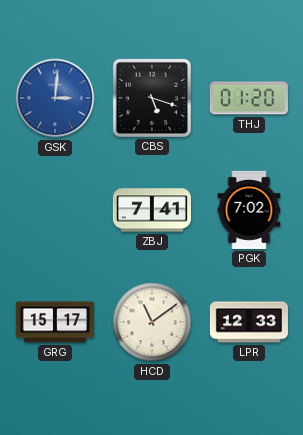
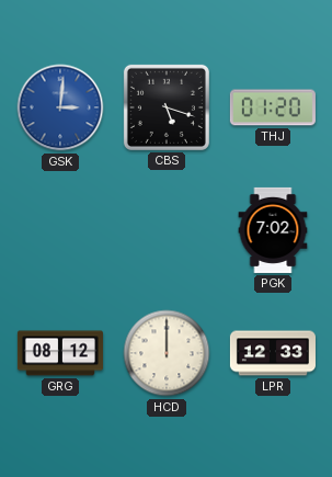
ZBJ: 7:41 -> none (152, 210)
GRG: 15:17 -> 08:12 (60, 353)
HCD: 11:09 -> 12:00 (167, 353)
